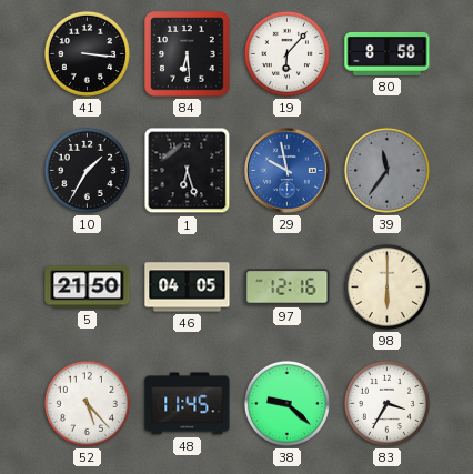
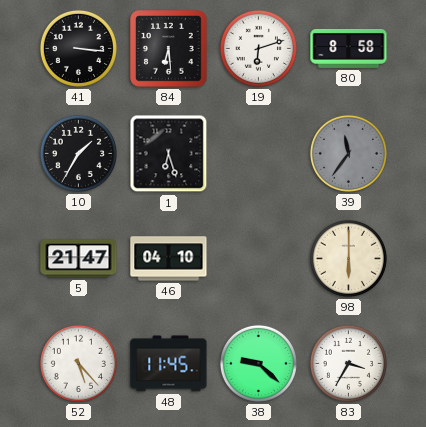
19: 6:07 -> 6:12 (258, 48)
29: 9:58 -> none (288, 171)
5: 21:50 -> 21:47 (79, 259)
46: 04:05 -> 04:10 (169, 259)
97: 12:16 -> none (288, 288)
